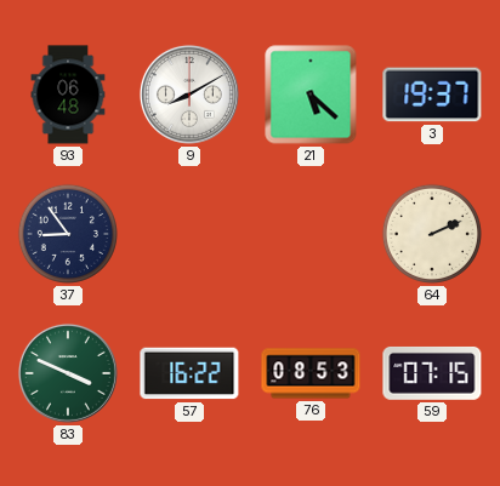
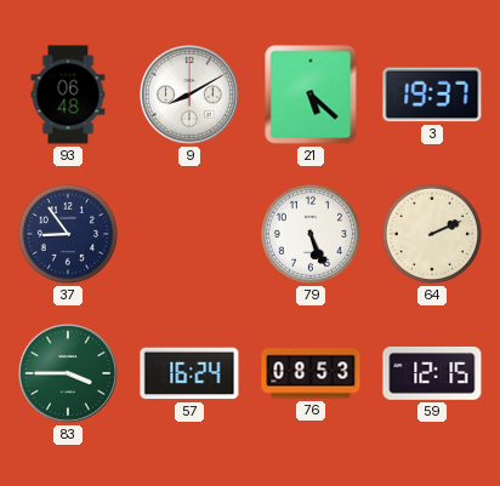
79: none -> 5:26 (311, 234)
83: 3:49 -> 3:45 (68, 373)
57: 16:22 -> 16:24 (189, 373)
59: 07:15 -> 12:15 (432, 373)
